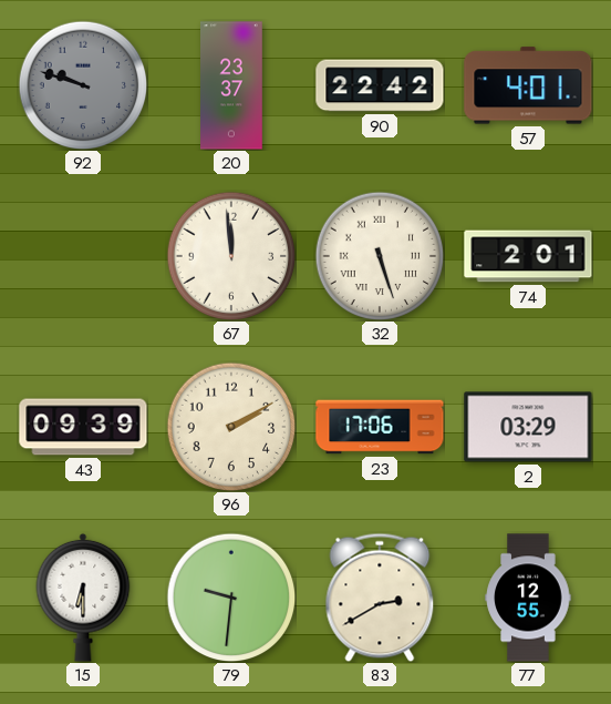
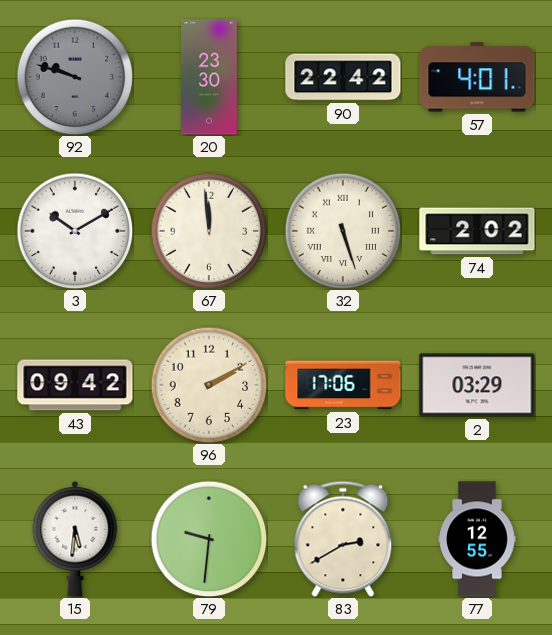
20: 23:37 -> 23:30 (210, 77)
3: none -> 10:10 (75, 231)
74: 2:01 -> 2:02 (477, 231)
43: 09:39 -> 09:42 (75, 385)
15: 6:30 -> 5:31 (75, 539)
